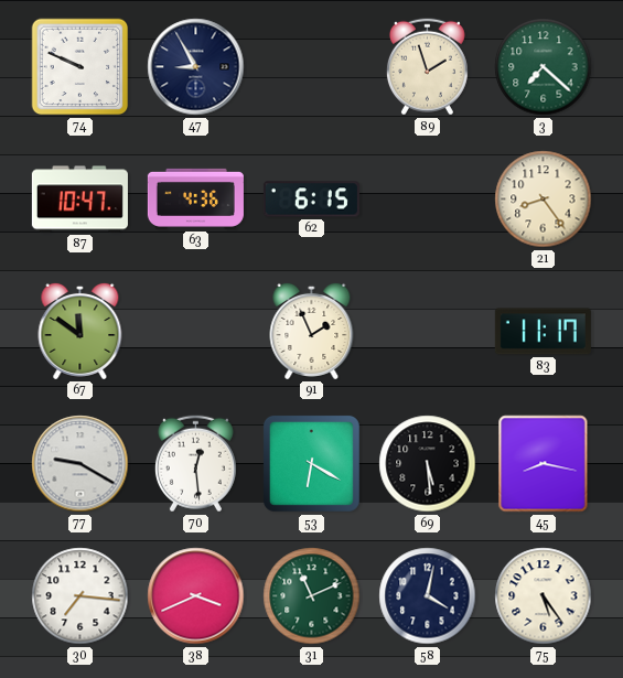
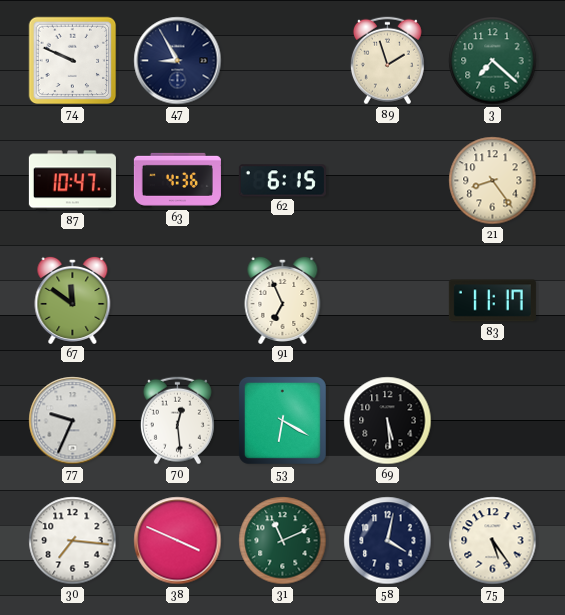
91: 1:56 -> 6:56 (283, 300)
77: 9:20 -> 9:34 (73, 421)
45: 8:17 -> none (544, 464)
38: 3:41 -> 3:49 (178, 541)
